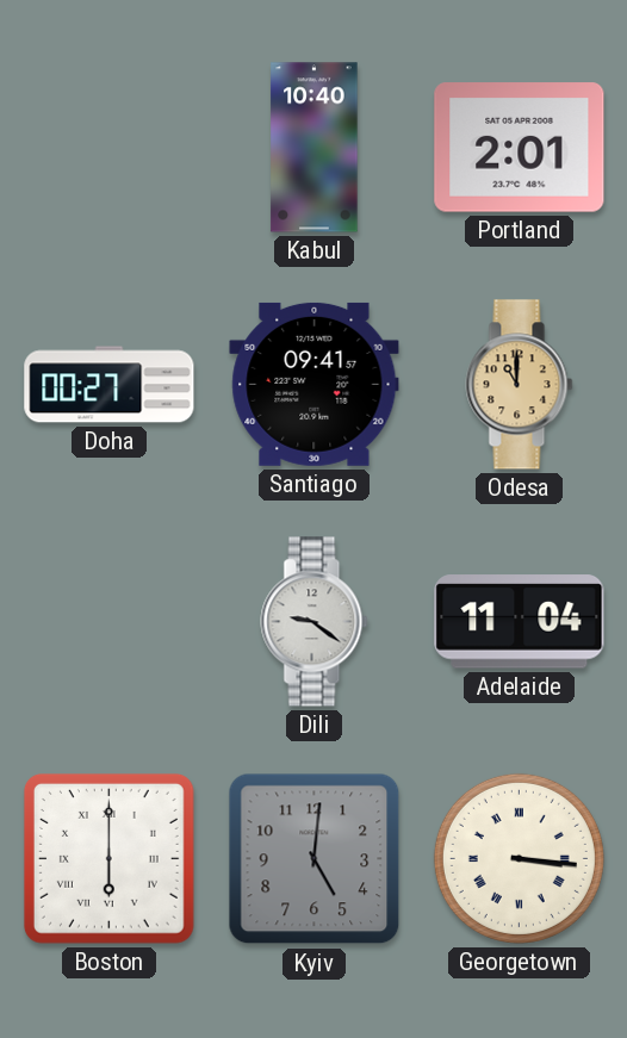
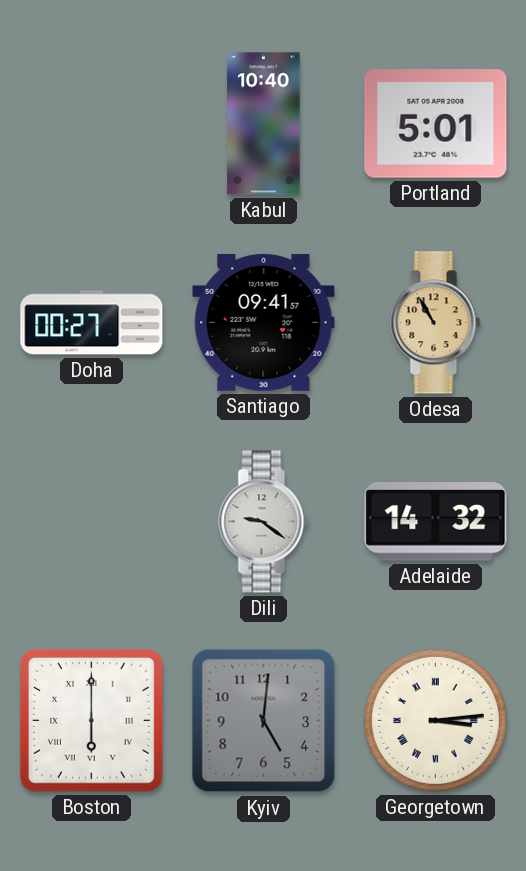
Portland: 2:01 -> 5:01 (436, 124)
Odesa: 11:00 -> 10:55 (436, 323)
Adelaide: 11:04 -> 14:32 (436, 522)
Georgetown: 3:16 -> 3:14 (435, 720)
